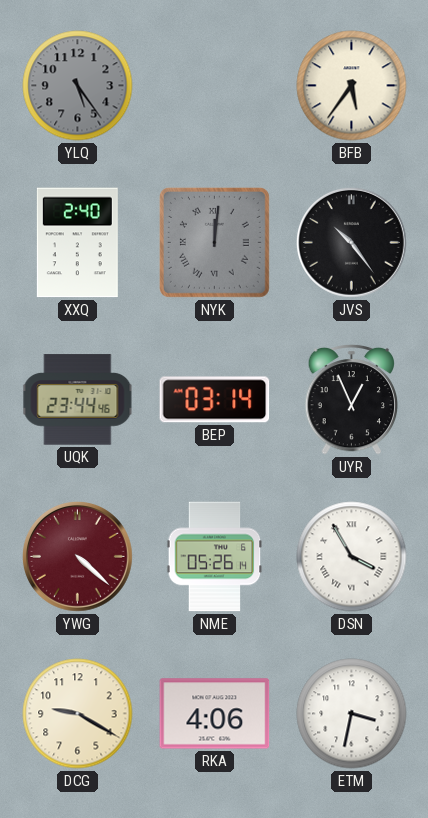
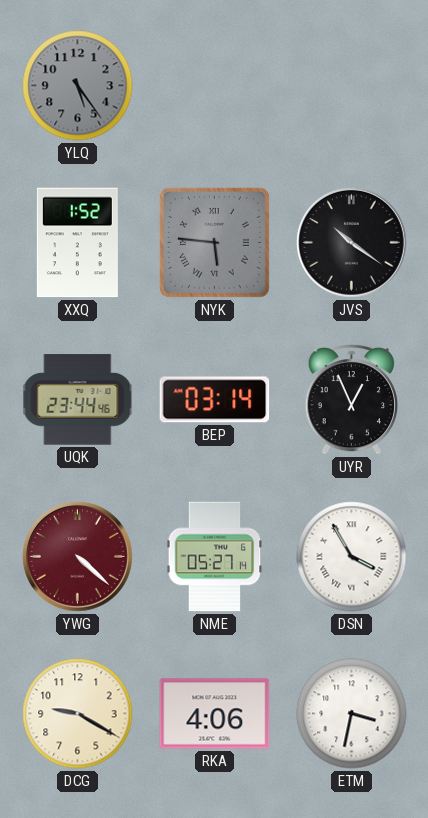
BFB: 5:36 -> none (352, 86)
XXQ: 2:40 -> 1:52 (77, 243)
NYK: 12:01 -> 5:46 (214, 242)
JVS: 10:24 -> 10:21 (351, 242)
NME: 05:26 -> 05:27 (215, 557)
